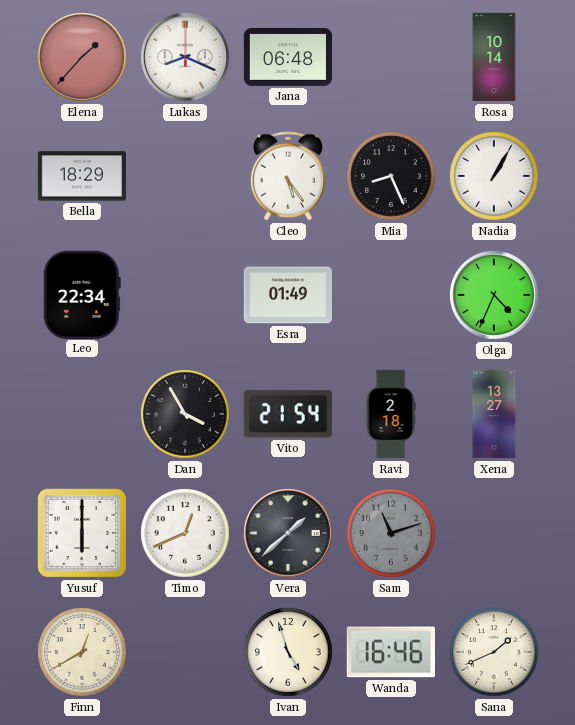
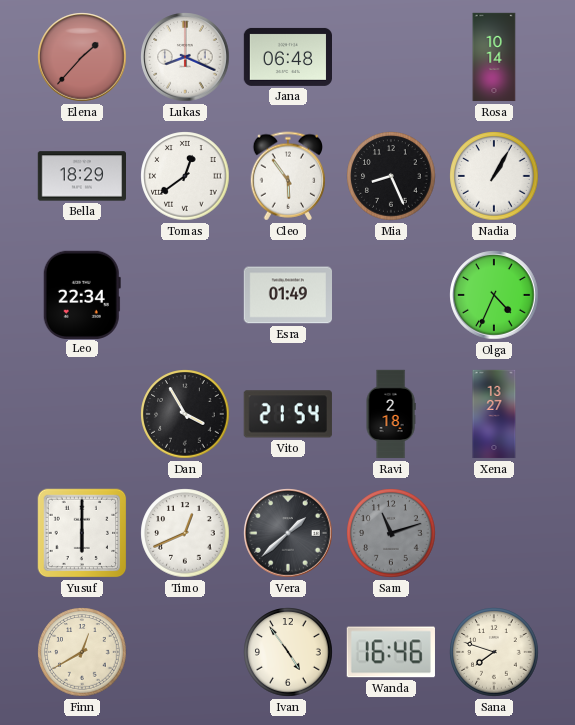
Tomas: none -> 12:39 (185, 176)
Cleo: 5:24 -> 5:54 (287, 176)
Ivan: 4:57 -> 4:54 (288, 652)
Sana: 1:41 -> 7:48 (494, 652)
